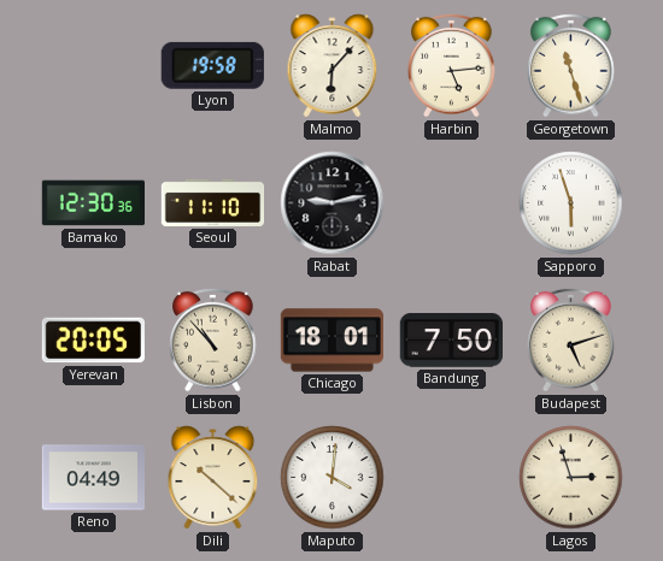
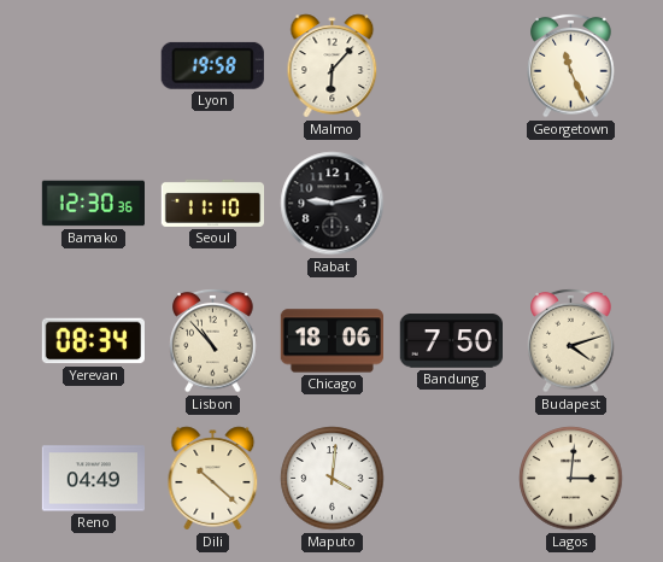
Harbin: 5:14 -> none (452, 65)
Georgetown: 11:27 -> 11:26 (571, 65)
Sapporo: 5:57 -> none (571, 203)
Yerevan: 20:05 -> 08:34 (93, 341)
Chicago: 18:01 -> 18:06 (331, 341)
Budapest: 5:12 -> 4:12 (571, 340)
Lagos: 2:57 -> 3:01 (571, 479)
